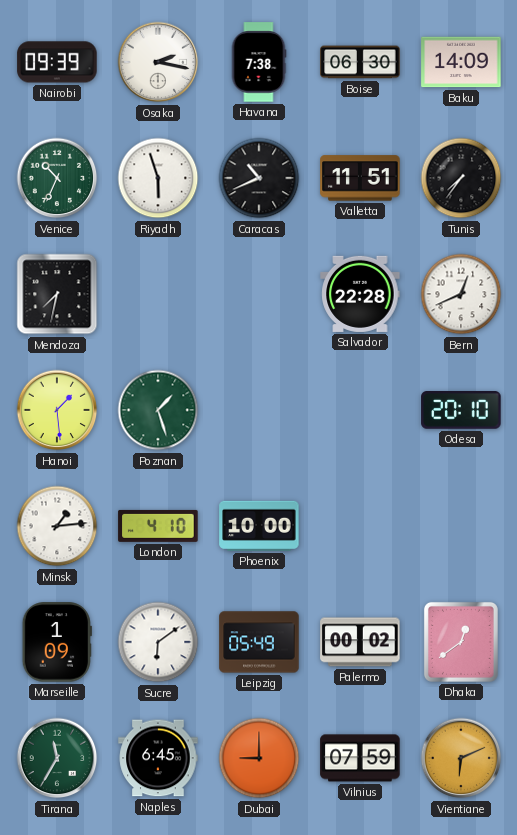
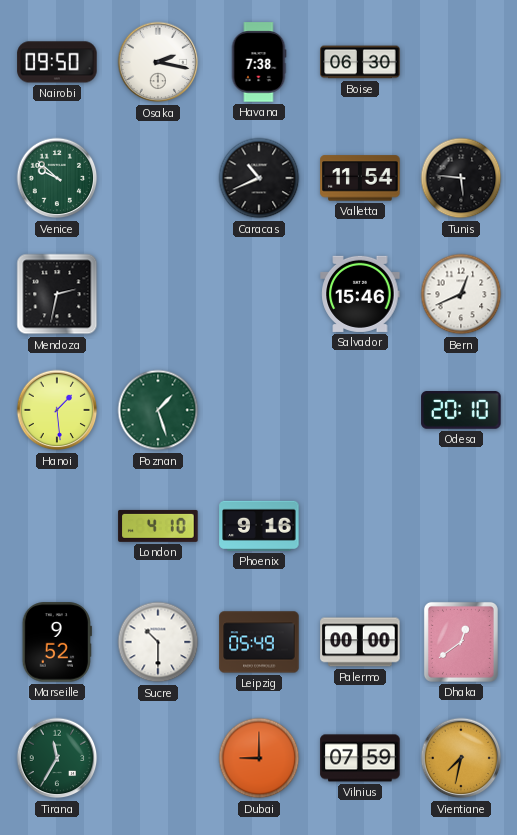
Nairobi: 09:39 -> 09:50 (57, 62)
Baku: 14:09 -> none (461, 62)
Venice: 10:34 -> 9:52 (57, 178)
Riyadh: 5:57 -> none (158, 178)
Valletta: 11:51 -> 11:54 (360, 178)
Tunis: 7:36 -> 5:46 (461, 178)
Mendoza: 7:32 -> 2:32 (57, 294)
Salvador: 22:28 -> 15:46 (360, 294)
Minsk: 1:14 -> none (57, 526)
Phoenix: 10:00 -> 9:16 (259, 526)
Marseille: 1:09 -> 9:52 (57, 642)
Sucre: 6:09 -> 10:30 (158, 642)
Palermo: 00:02 -> 00:00 (360, 642)
Naples: 6:45 -> none (158, 758)
Vientiane: 6:11 -> 7:32 (461, 758)
